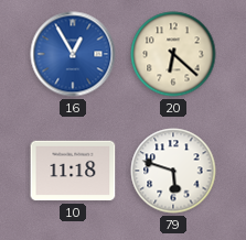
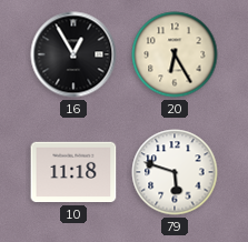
16 dial: blue -> black (73, 54)
20: 6:22 -> 6:25 (175, 54)
